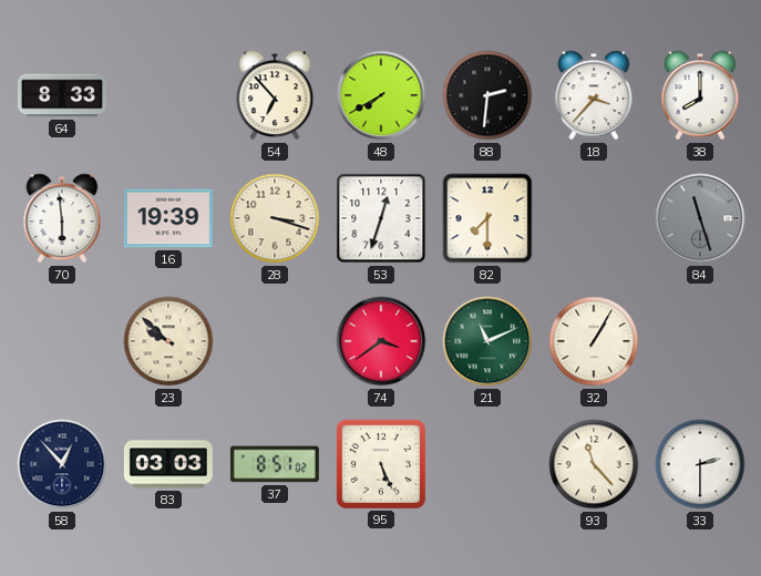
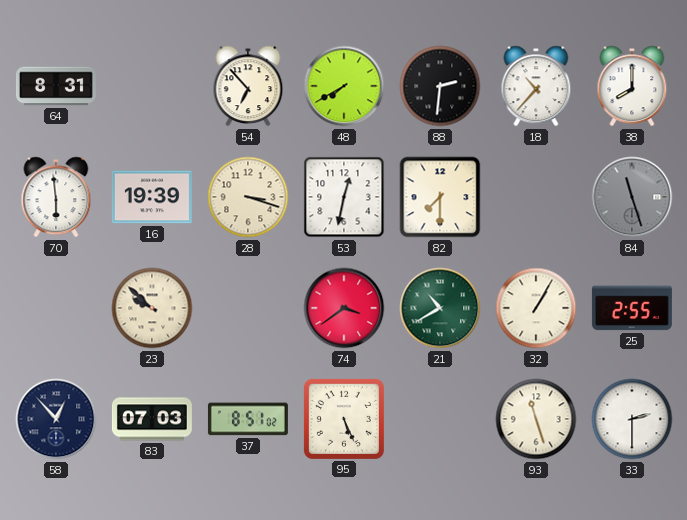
64: 8:33 -> 8:31 (56, 86)
18: 3:37 -> 10:37 (536, 86)
53: 12:33 -> 12:32 (344, 197)
21: 11:11 -> 10:40 (440, 308)
25: none -> 2:55 (632, 308)
83: 03:03 -> 07:03 (152, 419)
93: 11:23 -> 11:27 (536, 419)
